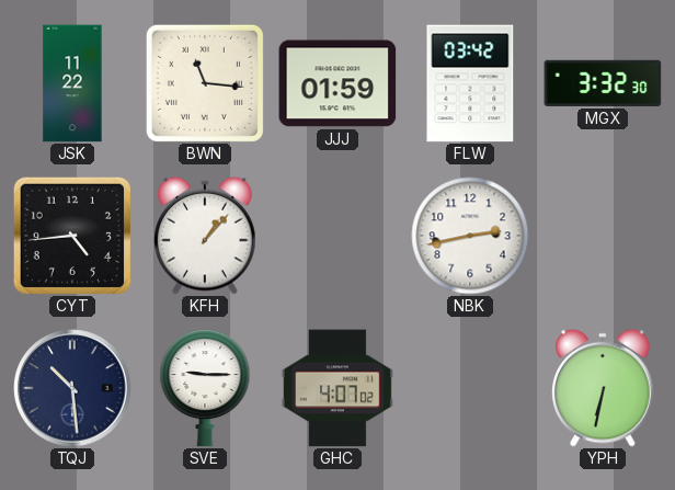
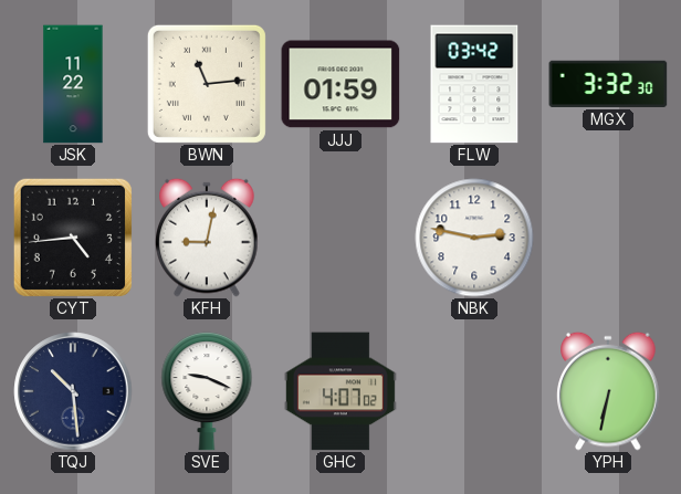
BWN: 11:16 -> 11:14 (207, 84)
KFH: 1:07 -> 9:02 (207, 238)
NBK: 2:43 -> 2:47 (474, 238)
SVE: 9:15 -> 9:19 (207, 392)
